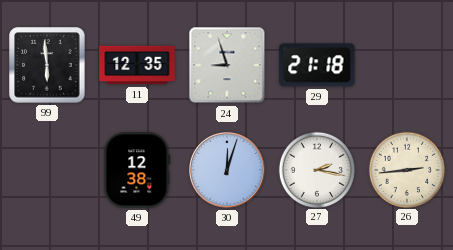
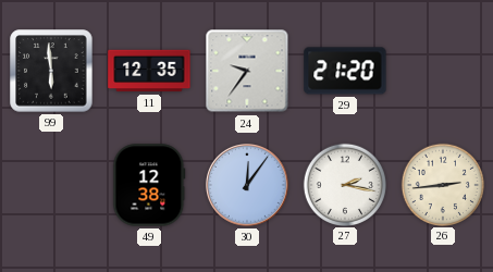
24: 8:57 -> 9:36 (247, 71)
29: 21:18 -> 21:20 (345, 71)
30: 12:03 -> 12:06 (248, 186)
